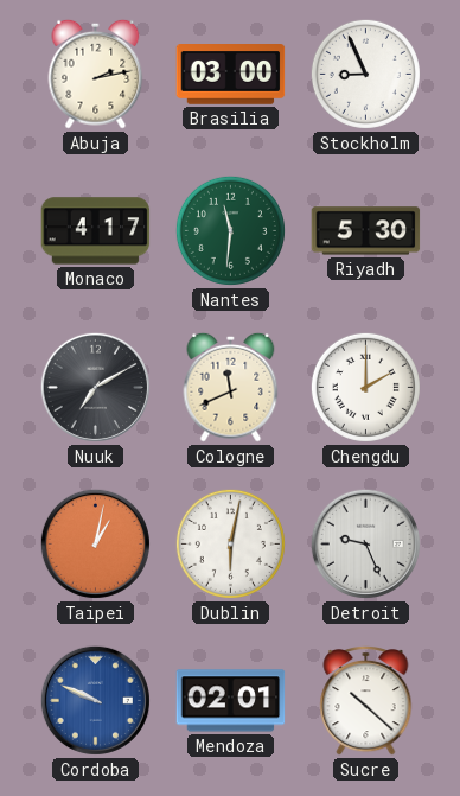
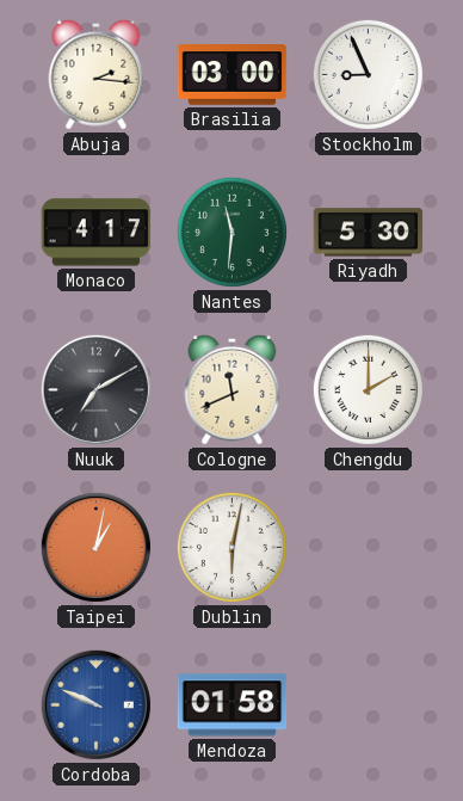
Abuja: 2:13 -> 2:16 (97, 74)
Detroit: 9:26 -> none (365, 543)
Mendoza: 02:01 -> 01:58 (233, 706)
Sucre: 10:22 -> none (366, 700)
